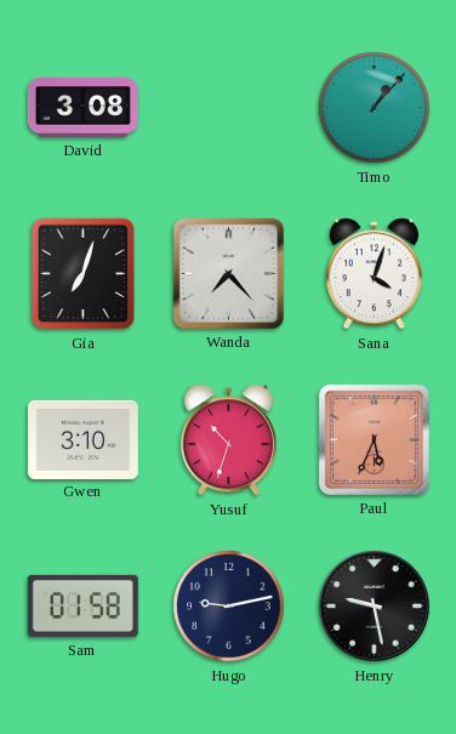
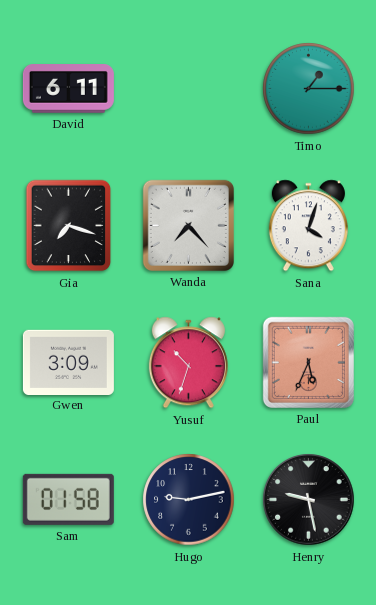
David: 3:08 -> 6:11 (68, 89)
Timo: 1:07 -> 1:15 (309, 89)
Gia: 7:03 -> 7:18 (69, 226)
Gwen: 3:10 -> 3:09 (68, 362)
